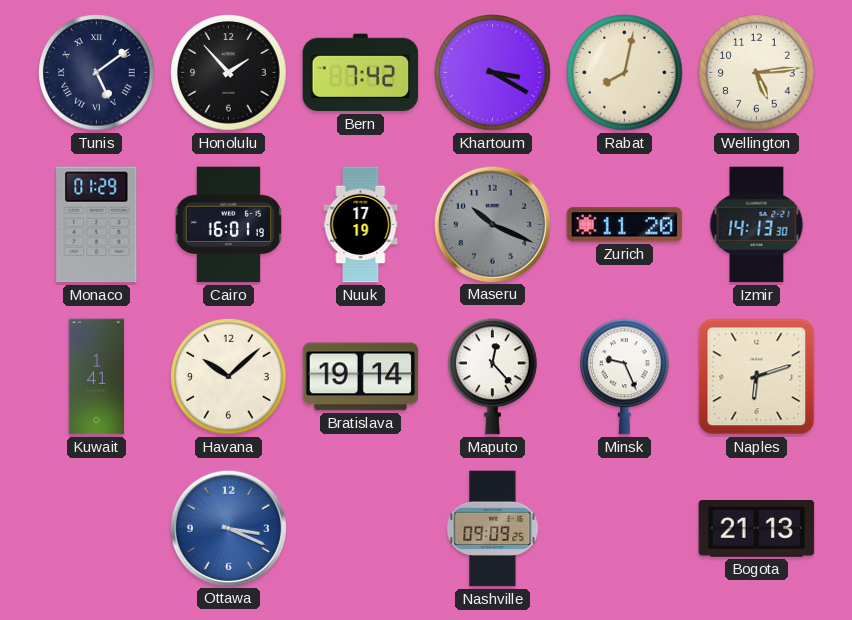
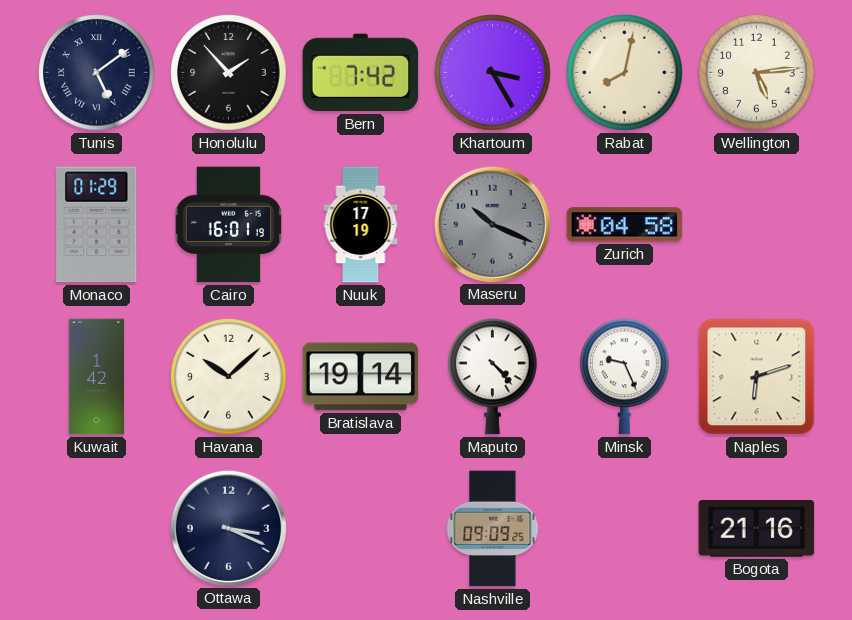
Khartoum: 3:20 -> 3:25 (493, 73)
Zurich: 11:20 -> 04:58 (625, 225)
Izmir: 14:13 -> none (757, 225)
Kuwait: 1:41 -> 1:42 (96, 377)
Maputo: 12:23 -> 4:23 (493, 377)
Ottawa dial: blue -> navy (228, 528)
Bogota: 21:13 -> 21:16 (757, 529)
